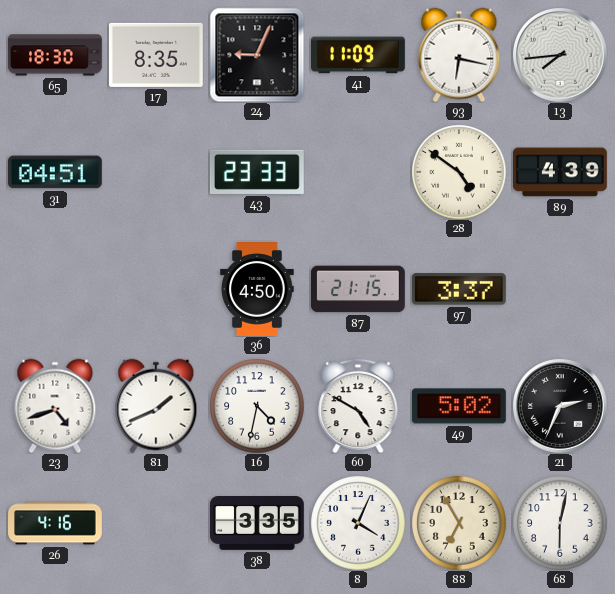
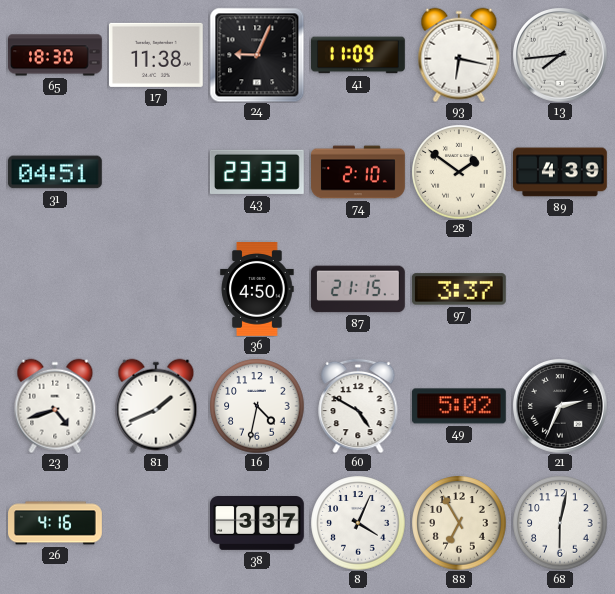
17: 8:35 -> 11:38 (156, 55)
74: none -> 2:10 (359, 172)
28: 4:51 -> 1:51 (459, 172)
38: 3:35 -> 3:37 (258, 524)
